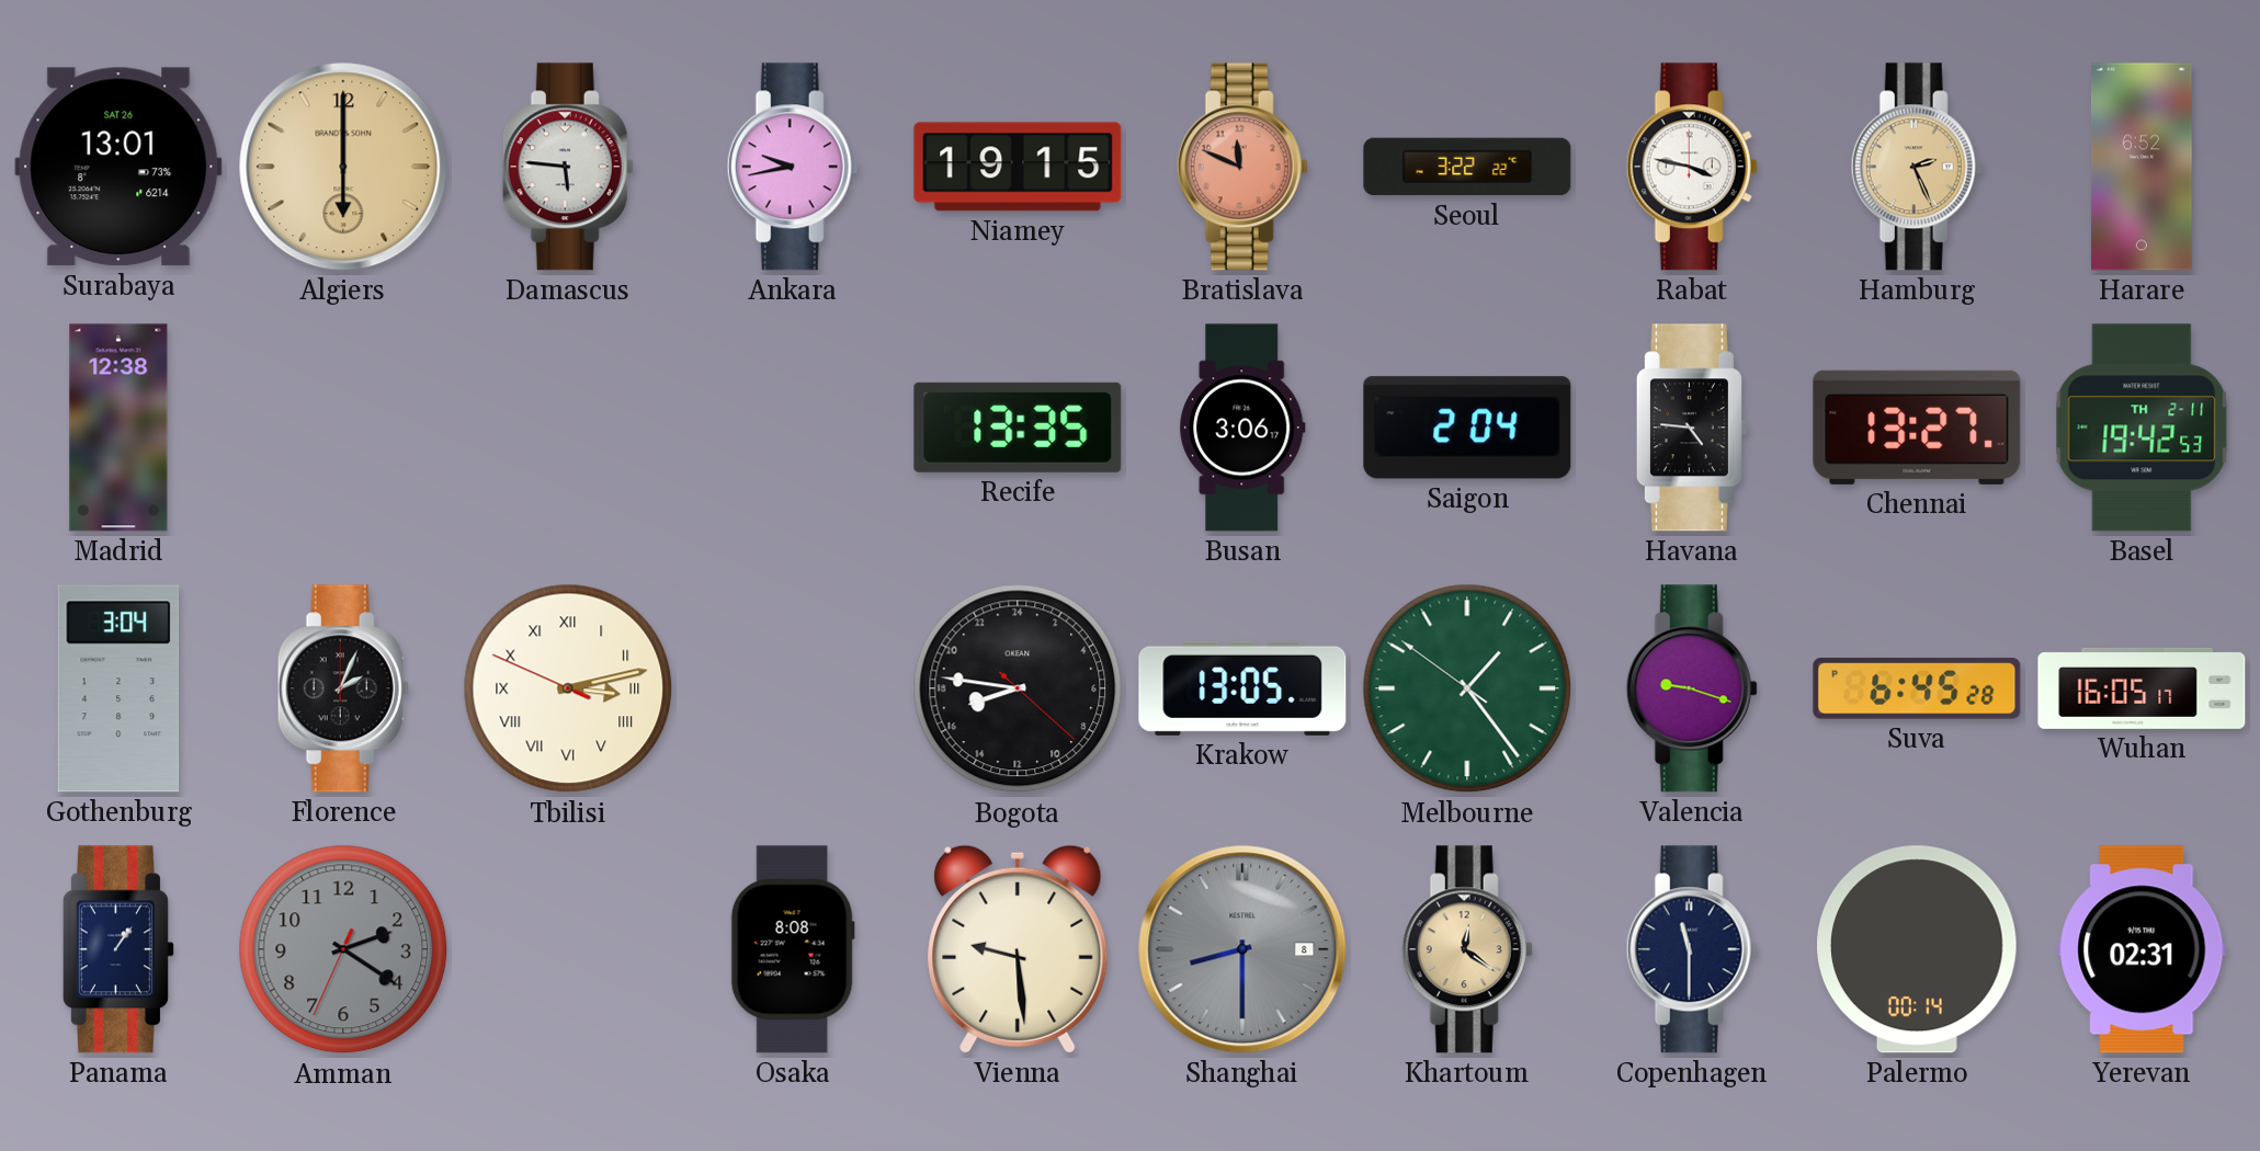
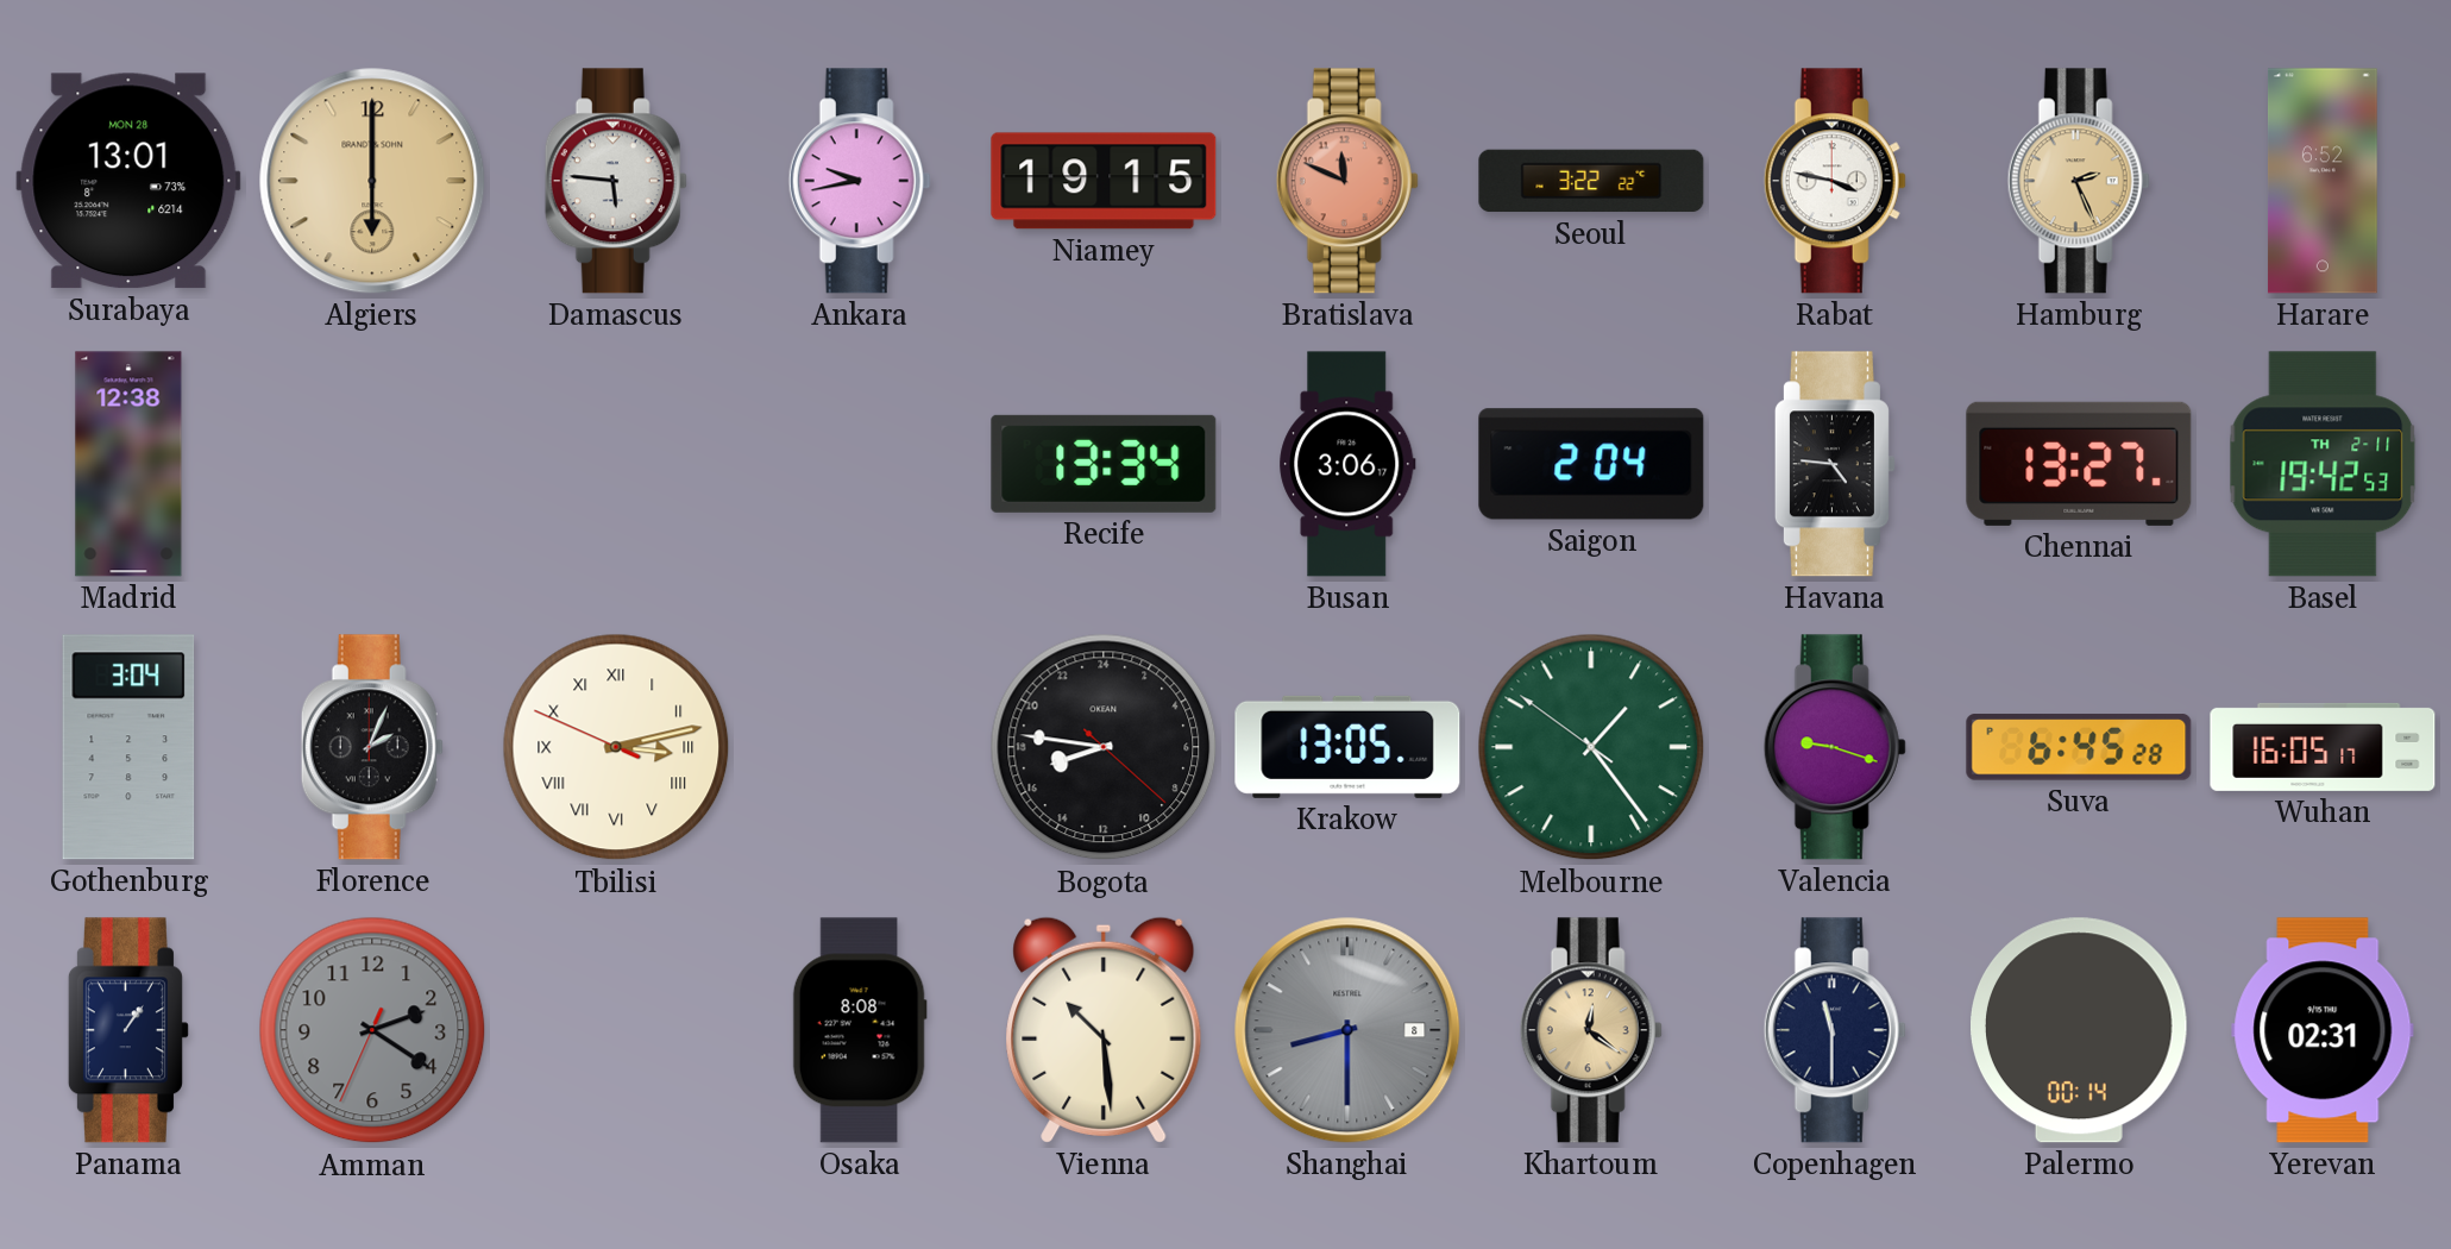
Surabaya date: SAT 26 -> MON 28 (128, 181)
Recife: 13:35 -> 13:34 (1104, 464)
Vienna: 9:29 -> 10:29 (1104, 1030)
